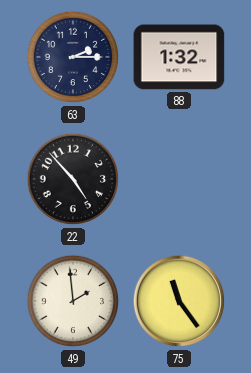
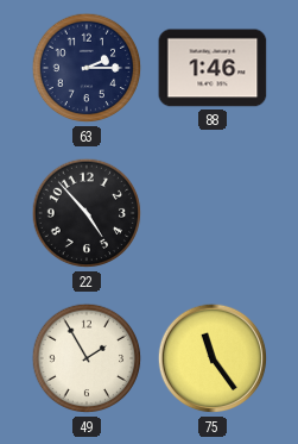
88: 1:32 -> 1:46 (213, 68)
49: 1:59 -> 1:55 (87, 358)
